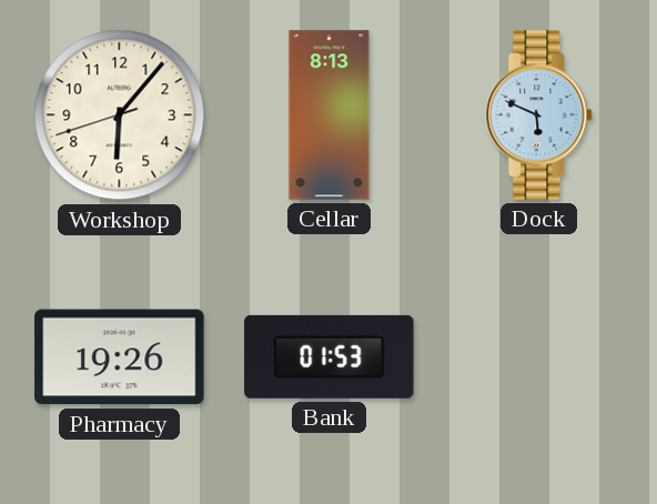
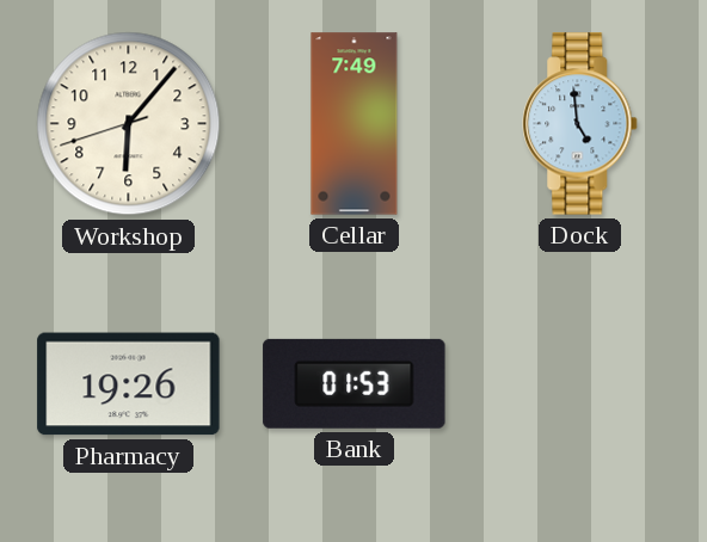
Cellar: 8:13 -> 7:49 (355, 124)
Dock: 5:49 -> 4:59 (580, 124)
